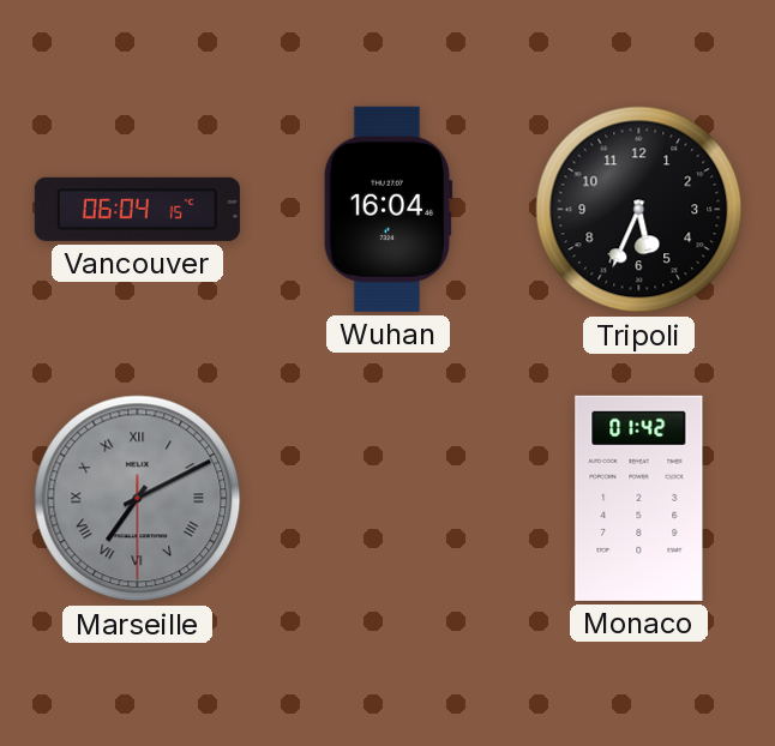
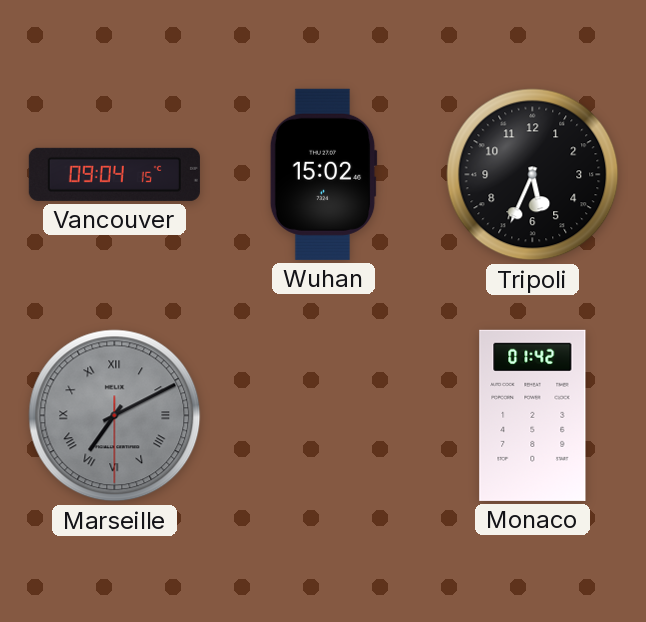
Vancouver: 06:04 -> 09:04 (114, 174)
Wuhan: 16:04 -> 15:02 (323, 174)
